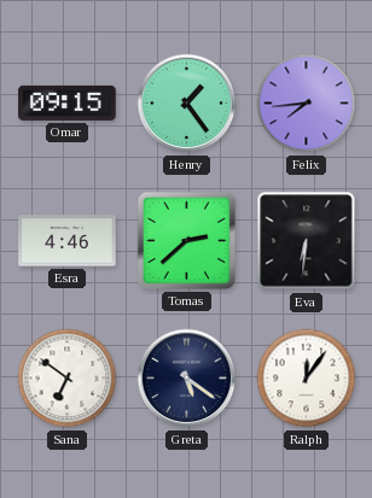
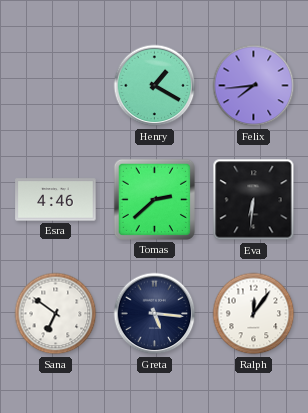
Omar: 09:15 -> none (68, 102)
Henry: 1:24 -> 1:20 (155, 86)
Greta: 5:21 -> 5:16 (155, 314)
